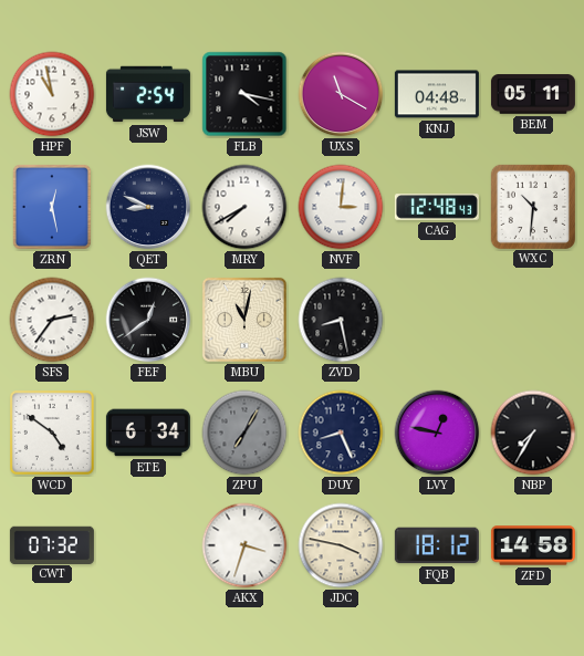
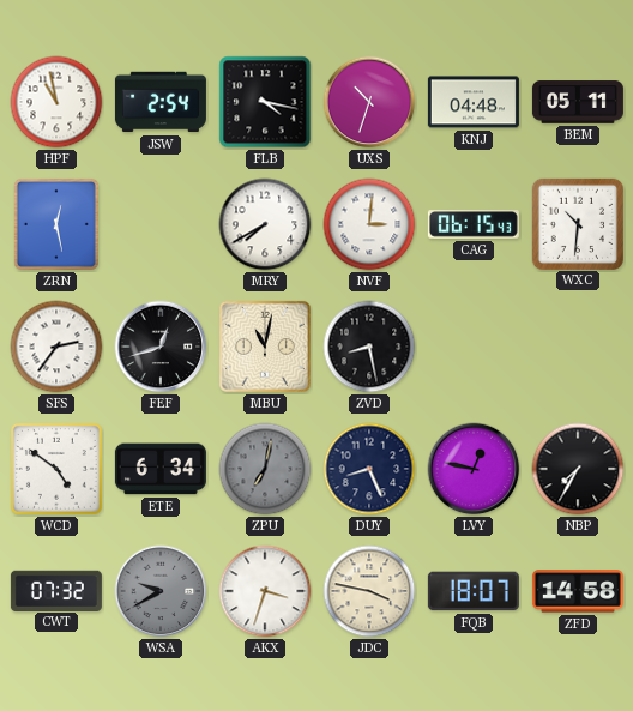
UXS: 11:20 -> 10:33 (369, 102)
QET: 8:49 -> none (148, 207)
CAG: 12:48 -> 06:15 (474, 224)
FEF: 12:39 -> 12:42 (161, 347)
ZPU: 7:05 -> 7:02 (265, 469)
WSA: none -> 9:40 (161, 591)
FQB: 18:12 -> 18:07 (474, 591)
